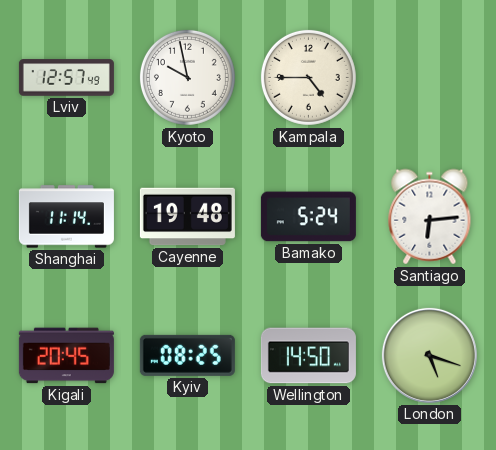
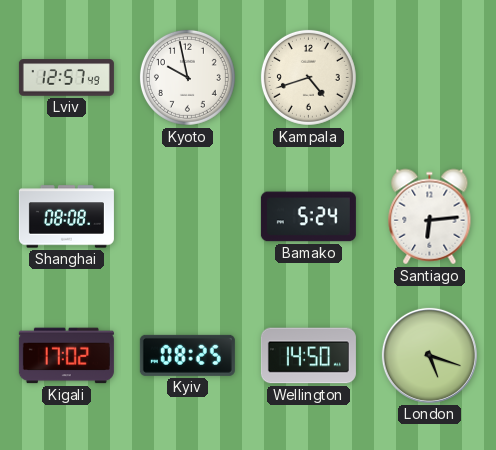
Kampala: 4:45 -> 4:42 (308, 77)
Shanghai: 11:14 -> 08:08 (66, 217)
Cayenne: 19:48 -> none (187, 217)
Kigali: 20:45 -> 17:02 (66, 356)
